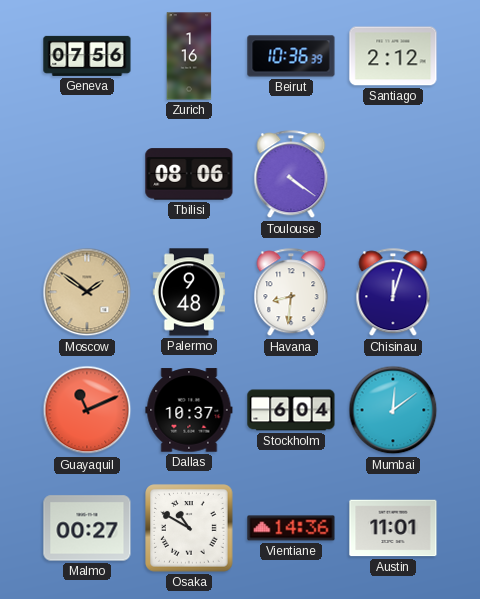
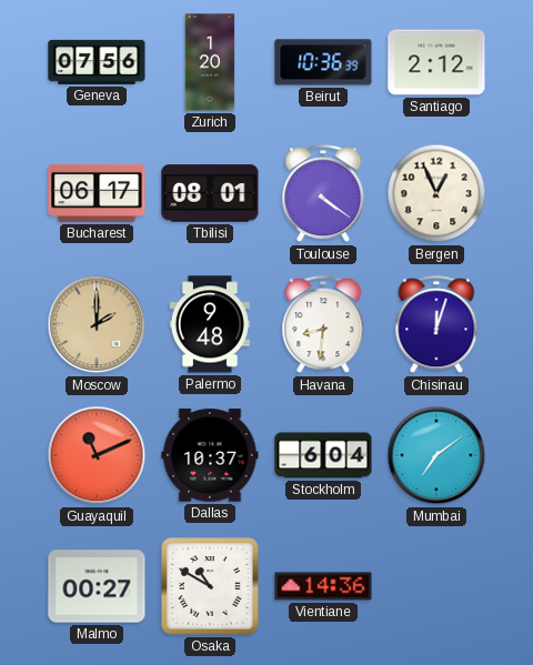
Zurich: 1:16 -> 1:20 (210, 62)
Bucharest: none -> 06:17 (97, 193)
Tbilisi: 08:06 -> 08:01 (210, 193)
Bergen: none -> 12:56 (436, 193)
Moscow: 1:51 -> 2:00 (97, 324)
Mumbai: 12:09 -> 7:09 (436, 455)
Austin: 11:01 -> none (393, 528)
